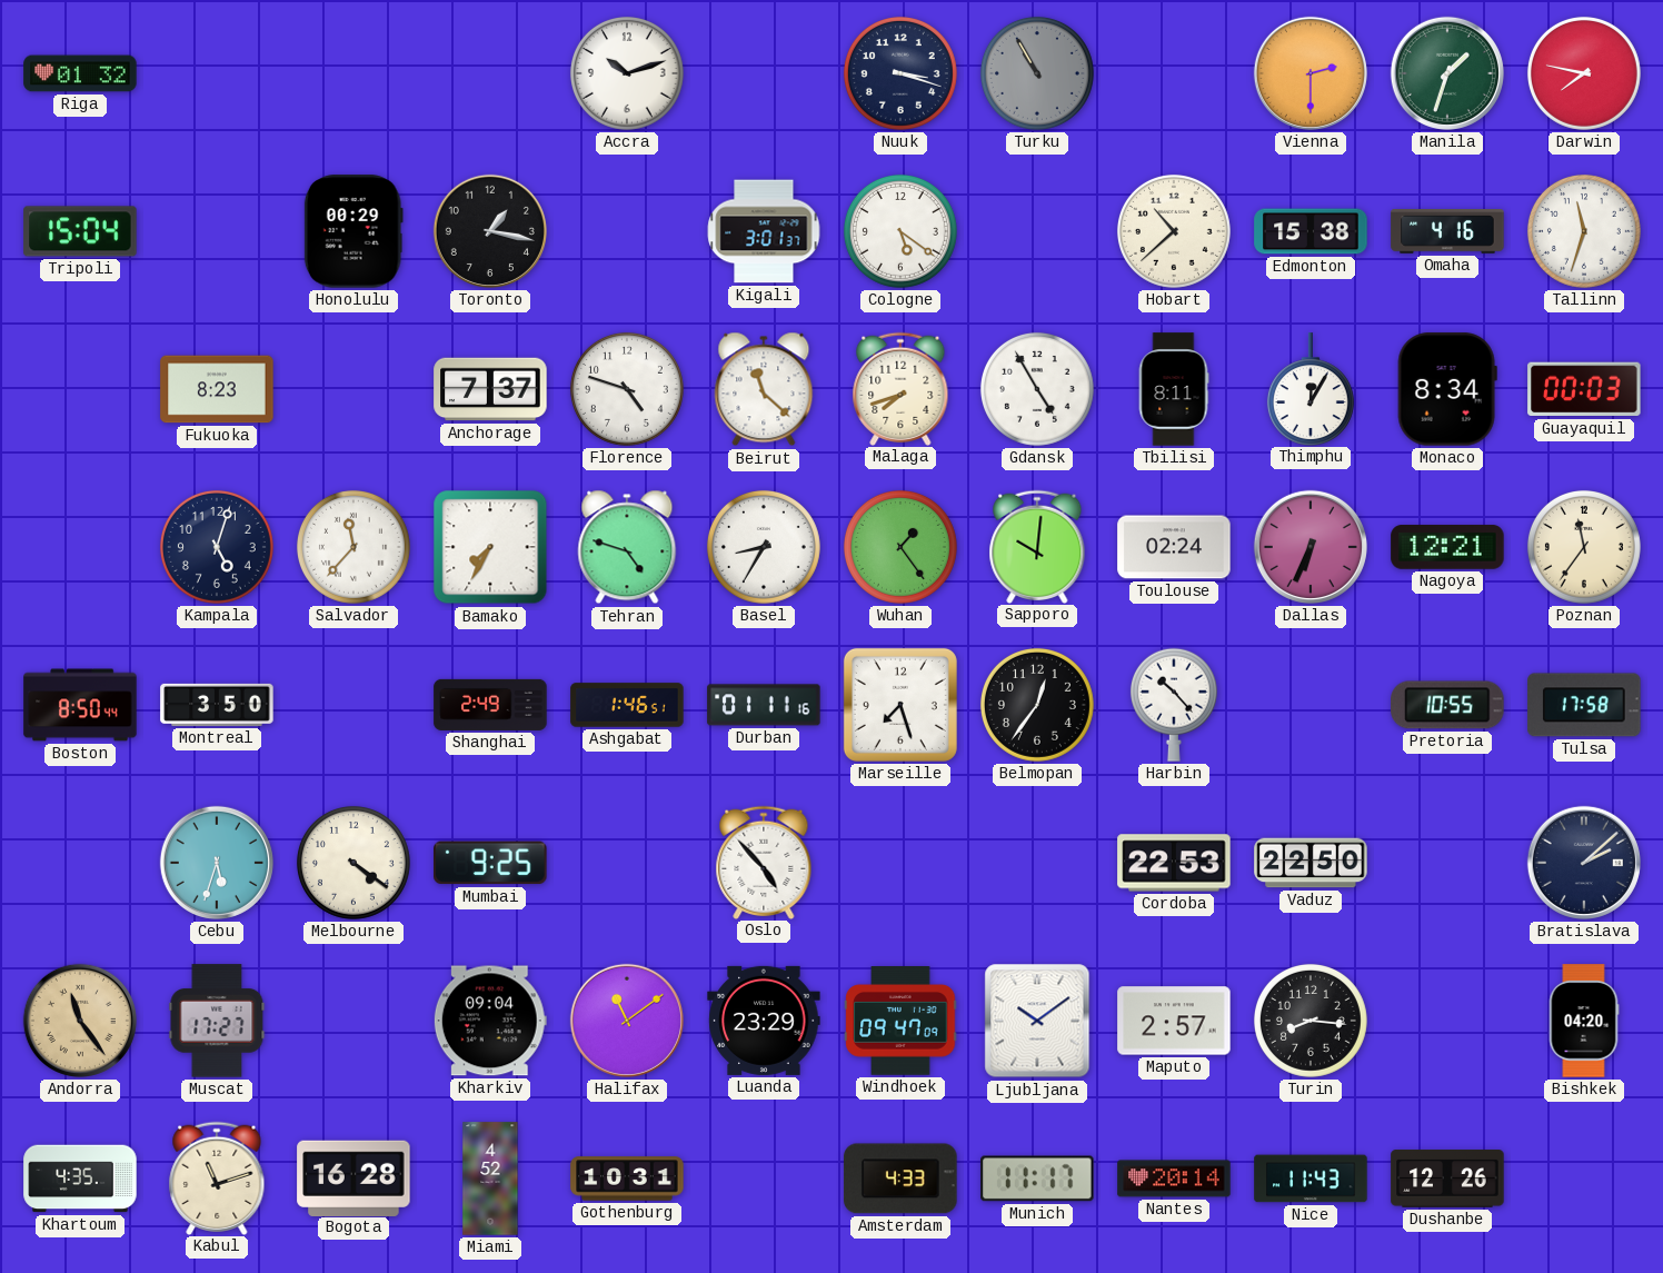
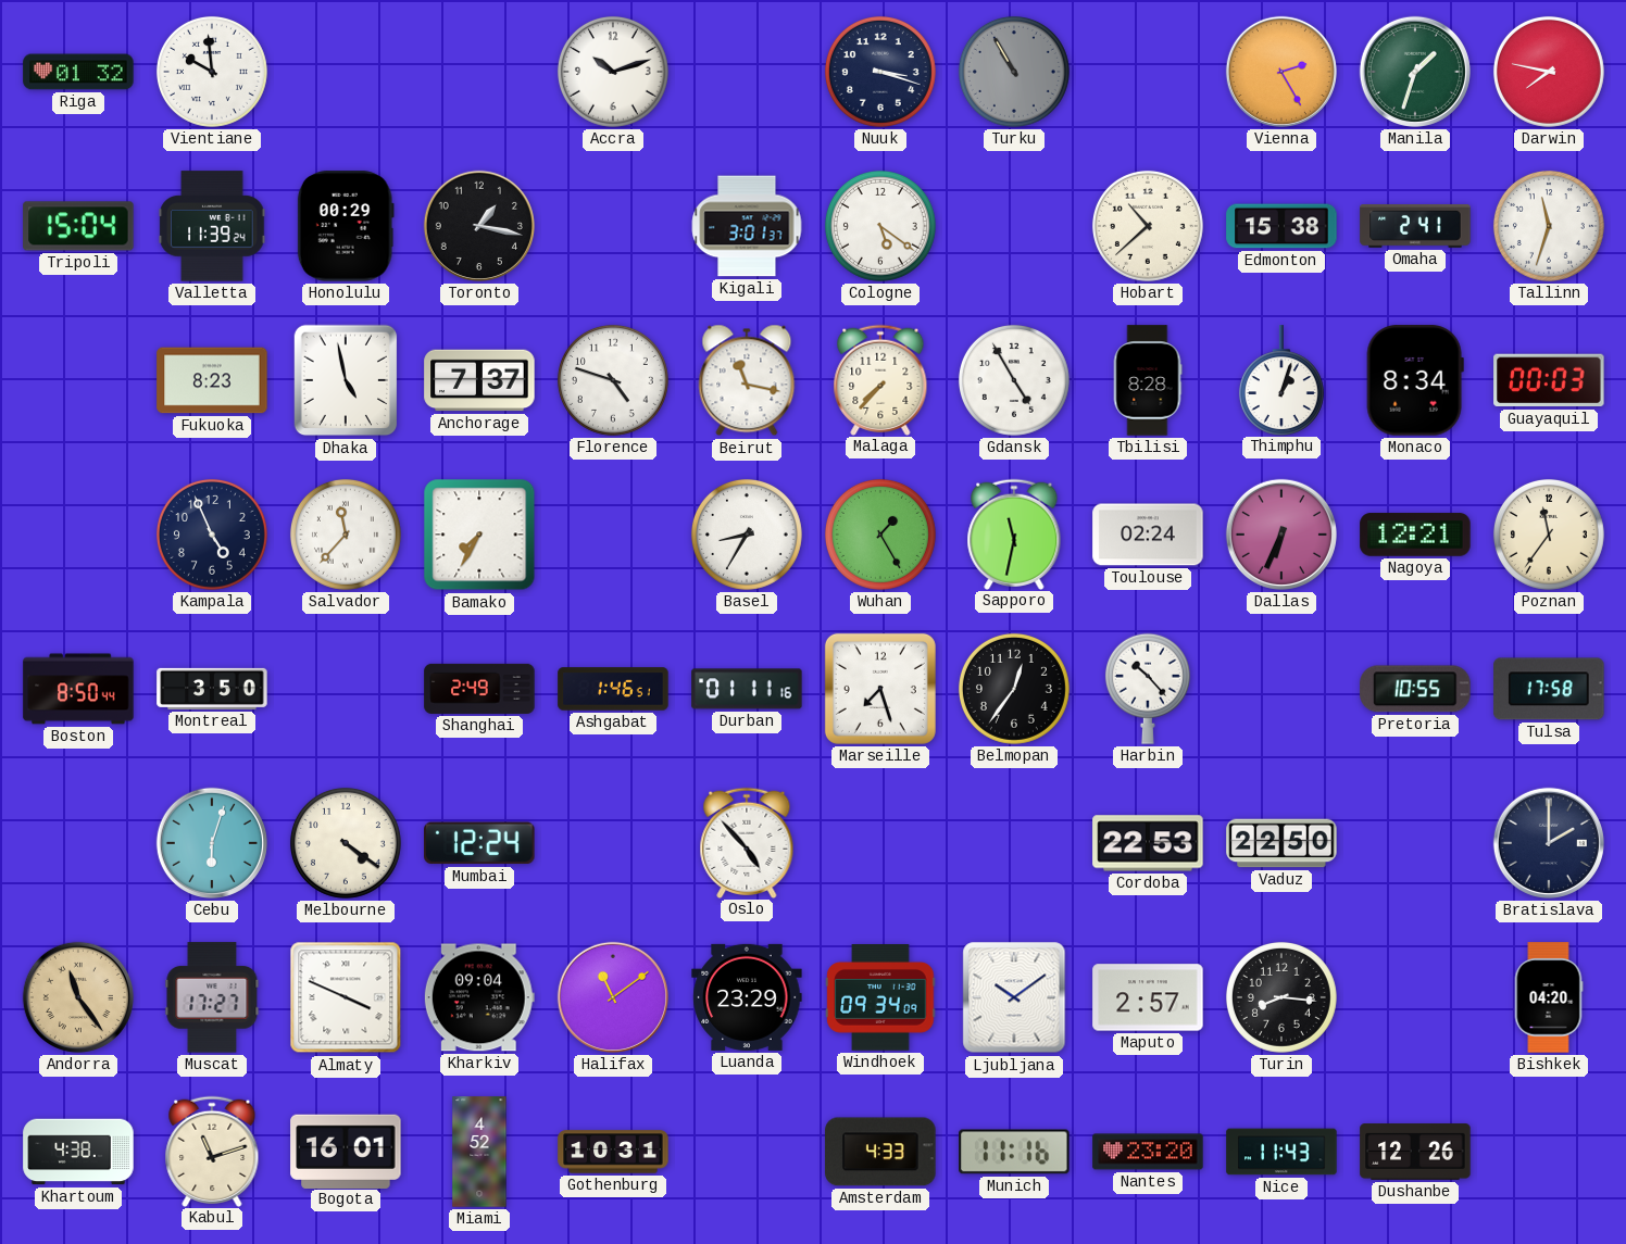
Vientiane: none -> 9:59 (212, 72)
Vienna: 2:30 -> 2:25 (1281, 72)
Valletta: none -> 11:39 (212, 226)
Omaha: 4:16 -> 2:41 (1415, 227)
Dhaka: none -> 4:58 (346, 380)
Beirut: 11:22 -> 11:17 (747, 380)
Malaga: 7:42 -> 7:37 (880, 379)
Tbilisi: 8:11 -> 8:28 (1148, 380)
Thimphu: 12:05 -> 1:03 (1281, 380)
Kampala: 5:03 -> 4:56 (212, 535)
Tehran: 4:48 -> none (627, 547)
Wuhan: 1:24 -> 1:25 (880, 535)
Sapporo: 10:01 -> 11:32 (1014, 533)
Cebu: 5:33 -> 6:03 (212, 843)
Mumbai: 9:25 -> 12:24 (479, 843)
Bratislava: 2:08 -> 2:00 (1549, 843)
Almaty: none -> 3:49 (346, 997)
Windhoek: 09:47 -> 09:34 (880, 998)
Khartoum: 4:35 -> 4:38 (78, 1152)
Bogota: 16:28 -> 16:01 (346, 1151)
Munich: 11:17 -> 11:16 (1014, 1152)
Nantes: 20:14 -> 23:20 (1148, 1152)
